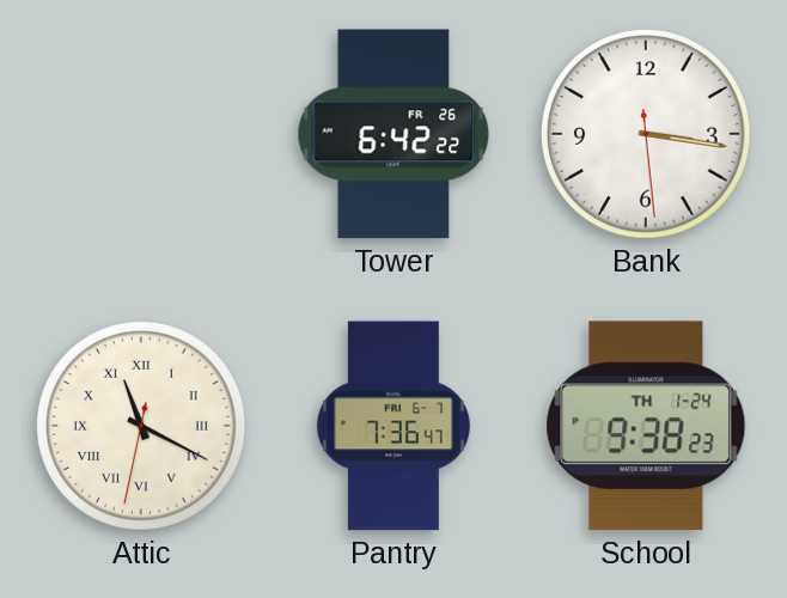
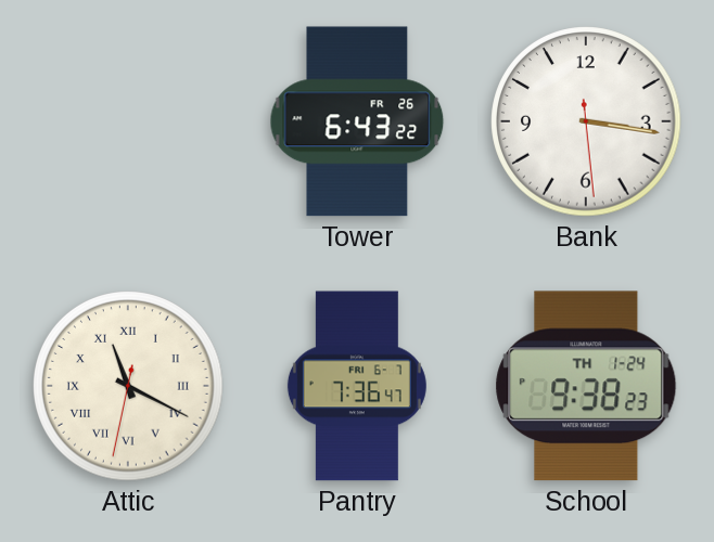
Tower: 6:42 -> 6:43 (357, 121)
